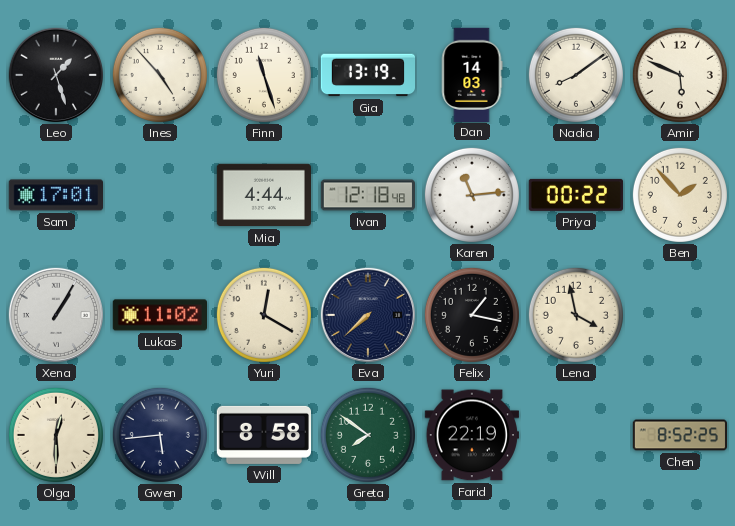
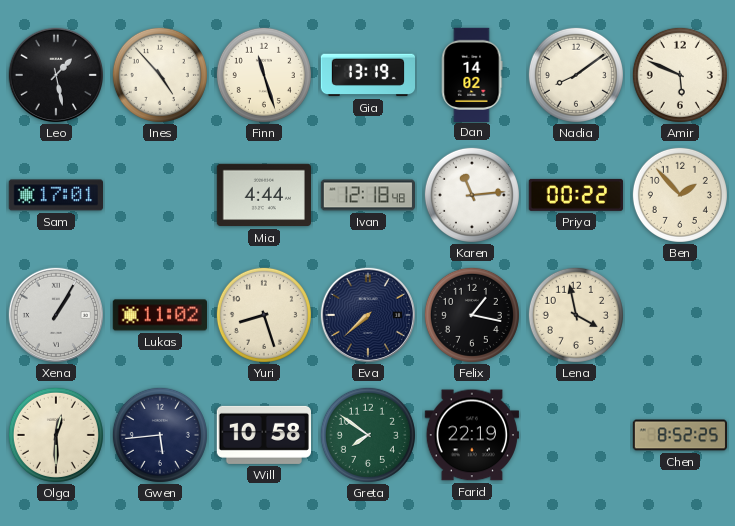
Leo: 1:27 -> 1:28 (56, 75)
Dan: 14:03 -> 14:02 (472, 74)
Yuri: 12:20 -> 8:27 (264, 315)
Will: 8:58 -> 10:58 (263, 435)
